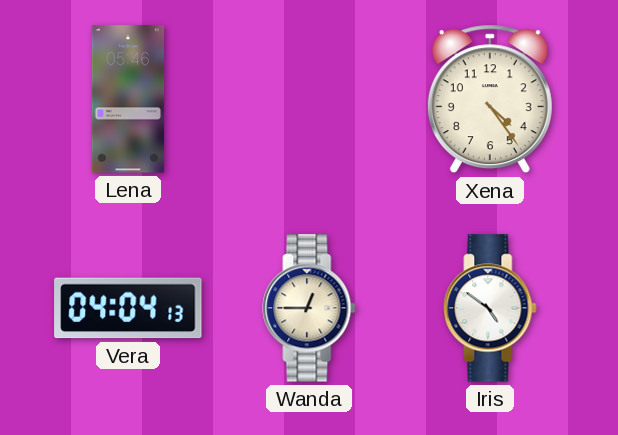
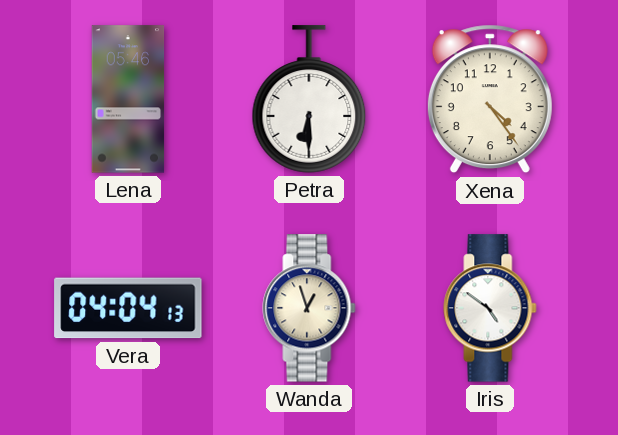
Petra: none -> 6:30 (309, 99)
Wanda: 12:45 -> 12:57 (309, 308)
